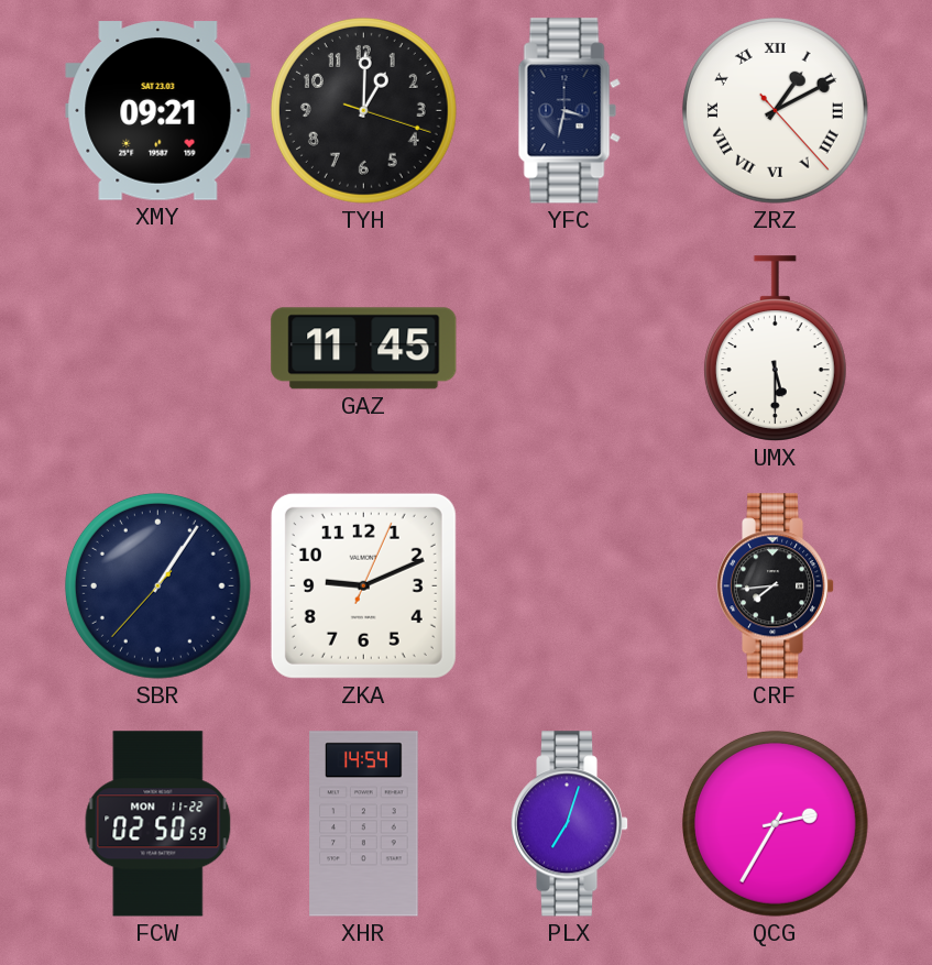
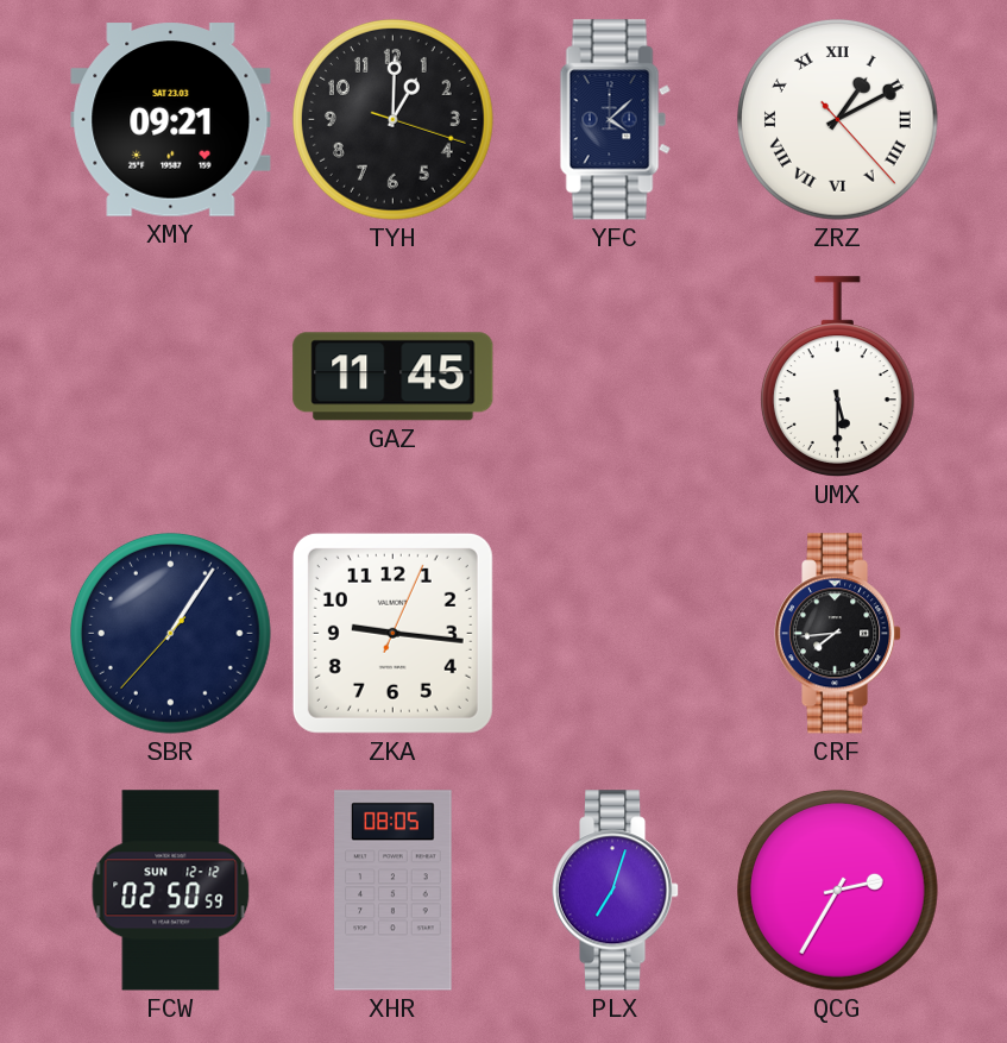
YFC: 3:32 -> 4:08 (615, 120)
ZKA: 9:11 -> 9:16 (392, 633)
FCW date: MON 11-22 -> SUN 12-12 (171, 891)
XHR: 14:54 -> 08:05 (394, 891)
